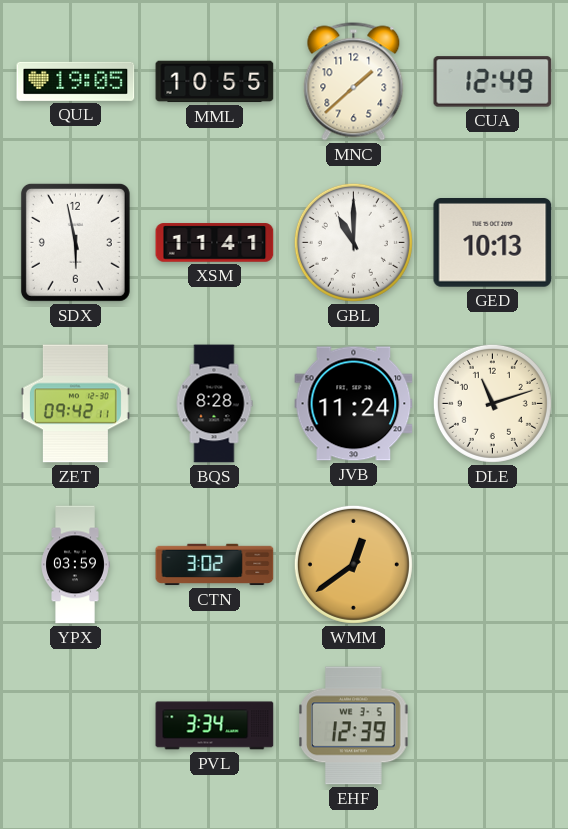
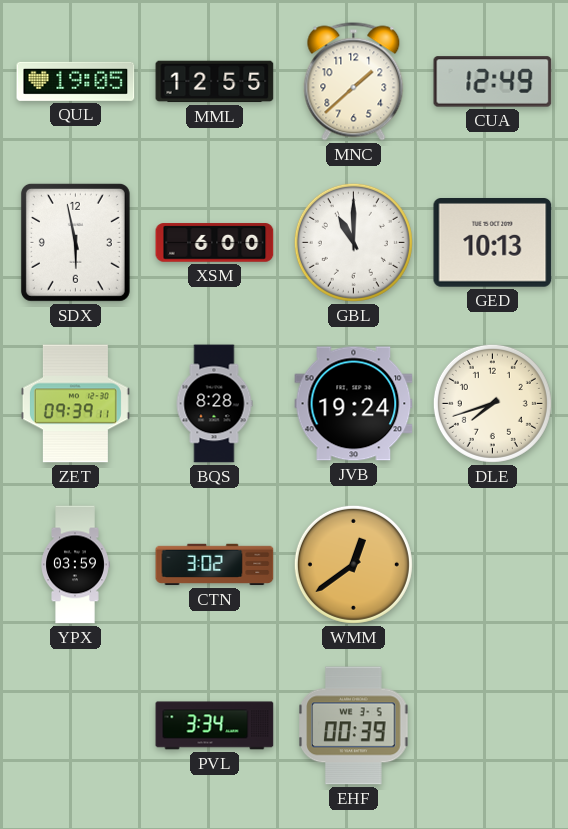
MML: 10:55 -> 12:55 (215, 82)
XSM: 11:41 -> 6:00 (215, 243)
ZET: 09:42 -> 09:39 (75, 404)
JVB: 11:24 -> 19:24 (354, 404)
DLE: 11:12 -> 7:42 (492, 403)
EHF: 12:39 -> 00:39 (354, 726)
